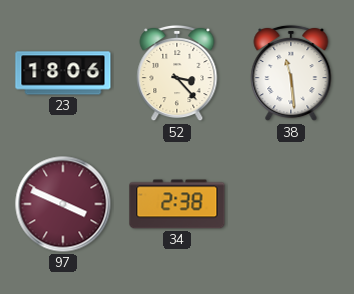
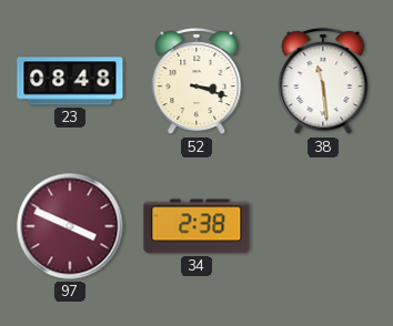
23: 18:06 -> 08:48 (70, 81)
52: 3:23 -> 3:18 (196, 81)
